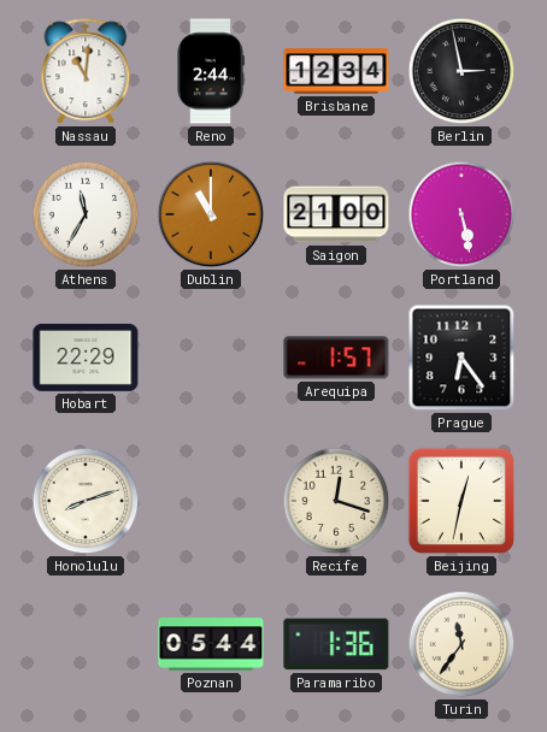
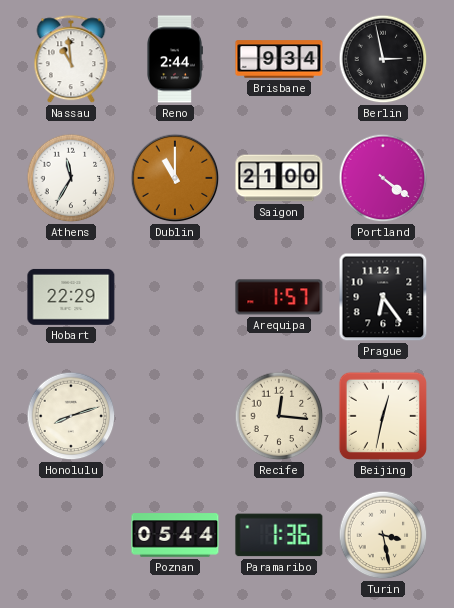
Nassau: 11:01 -> 10:59 (71, 60)
Brisbane: 12:34 -> 9:34 (279, 59)
Portland: 5:28 -> 4:21 (383, 178)
Recife: 12:18 -> 12:16 (279, 416)
Turin: 11:36 -> 3:28 (383, 535)
